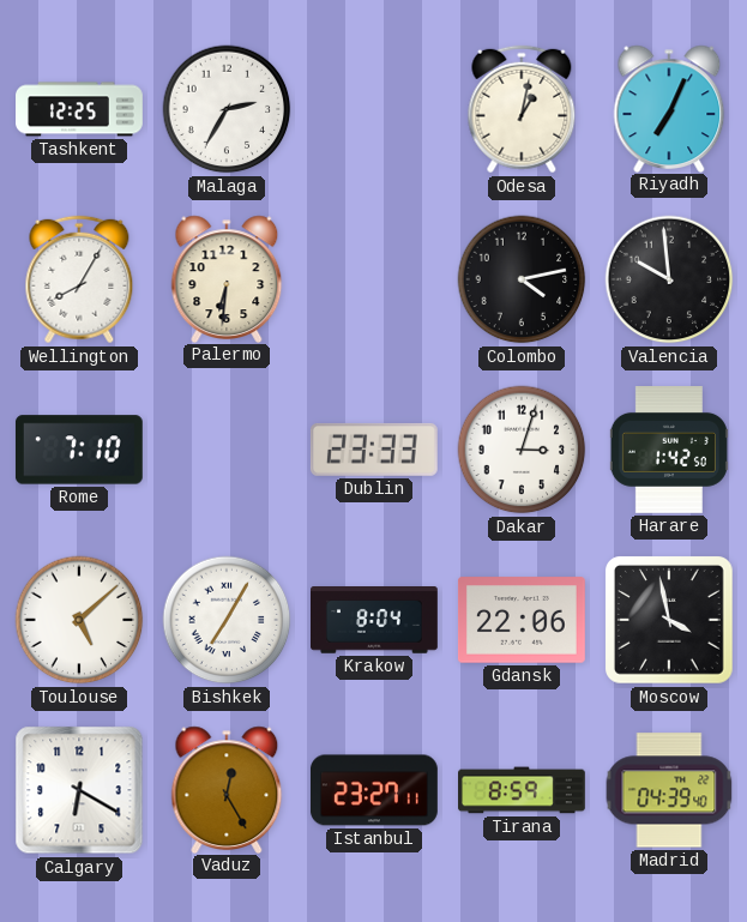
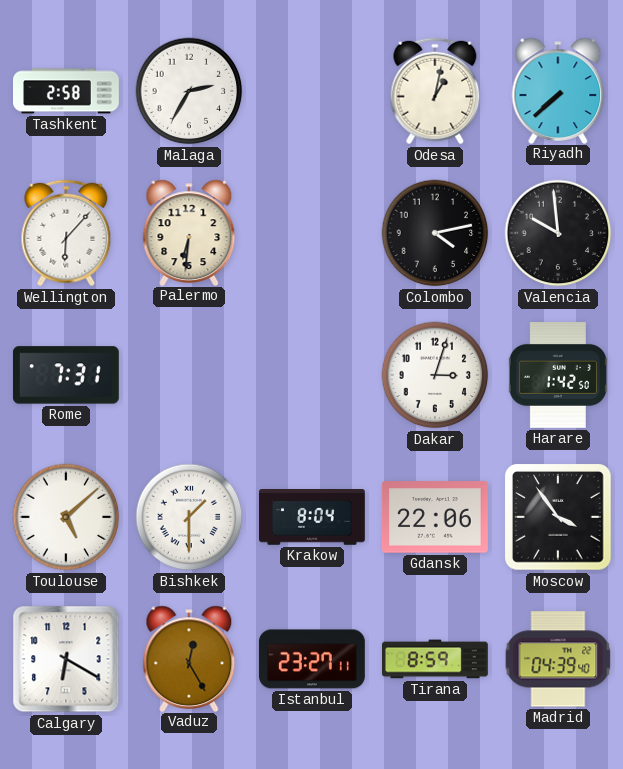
Tashkent: 12:25 -> 2:58 (67, 91)
Riyadh: 7:04 -> 7:38 (558, 90)
Wellington: 8:05 -> 6:07 (66, 233)
Rome: 7:10 -> 7:31 (66, 375)
Dublin: 23:33 -> none (374, 450)
Bishkek: 7:05 -> 1:30 (189, 517)
Moscow: 3:58 -> 3:54 (559, 518)
